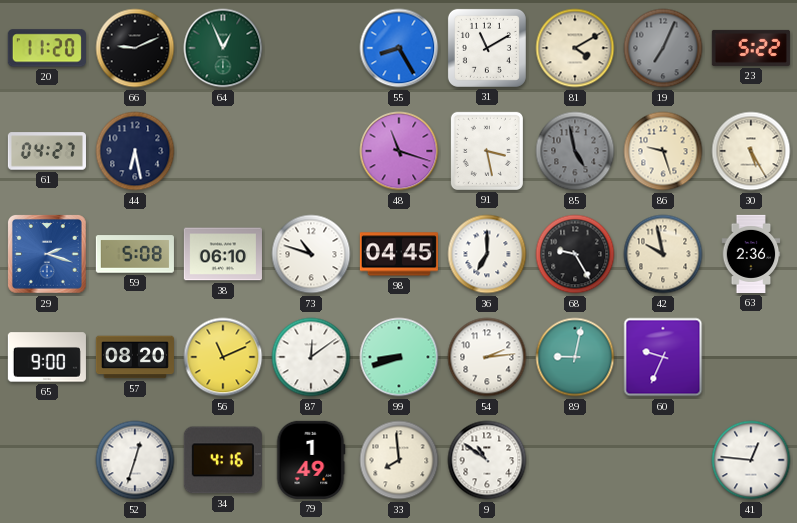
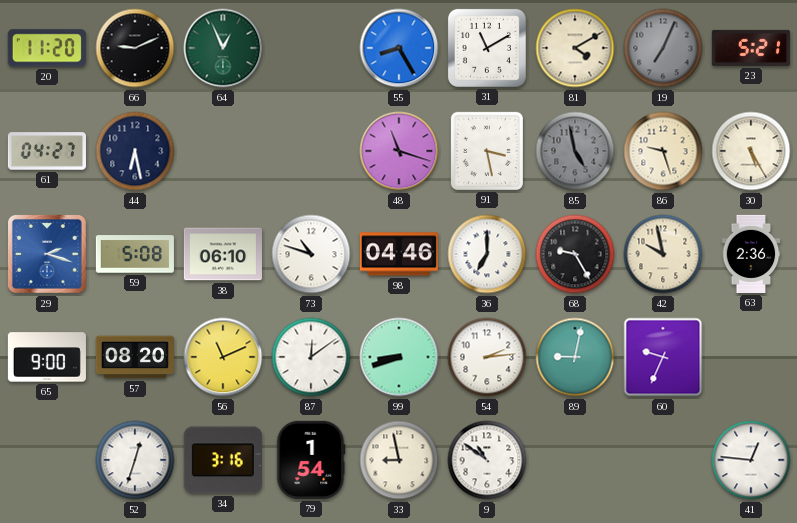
23: 5:22 -> 5:21 (751, 48)
98: 04:45 -> 04:46 (399, 254)
34: 4:16 -> 3:16 (223, 460)
79: 1:49 -> 1:54 (311, 460)
33: 7:59 -> 8:58 (399, 460)
